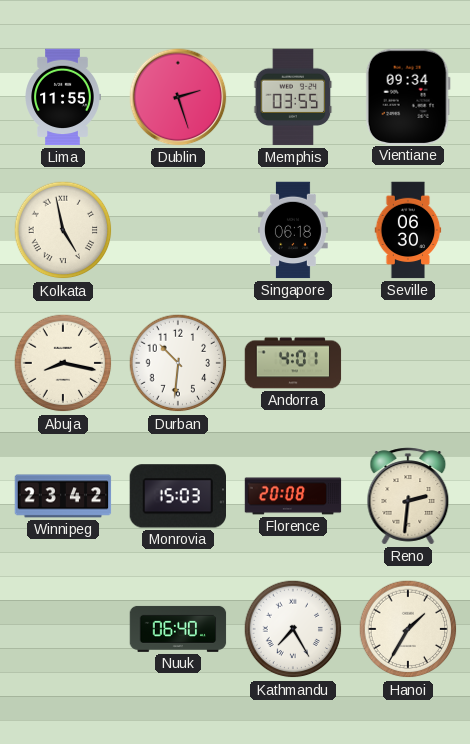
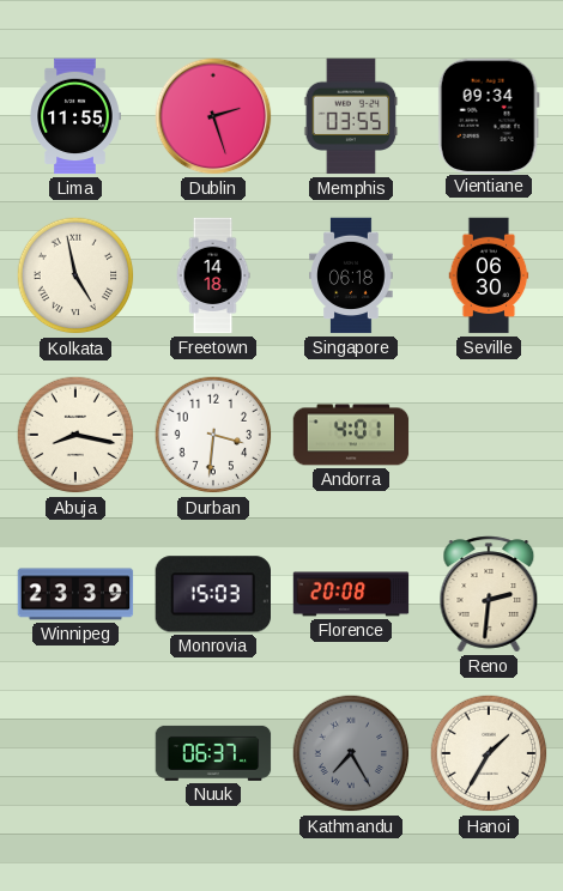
Freetown: none -> 14:18 (213, 275)
Durban: 10:31 -> 3:31 (213, 435)
Winnipeg: 23:42 -> 23:39 (75, 594)
Nuuk: 06:40 -> 06:37 (213, 753)
Kathmandu dial: white -> grey (351, 753)
